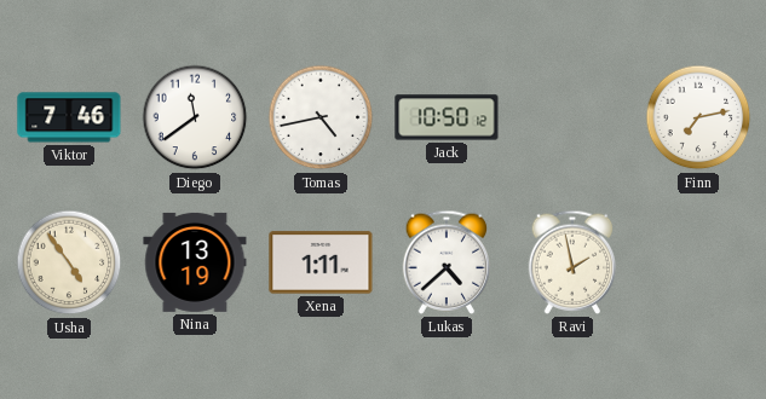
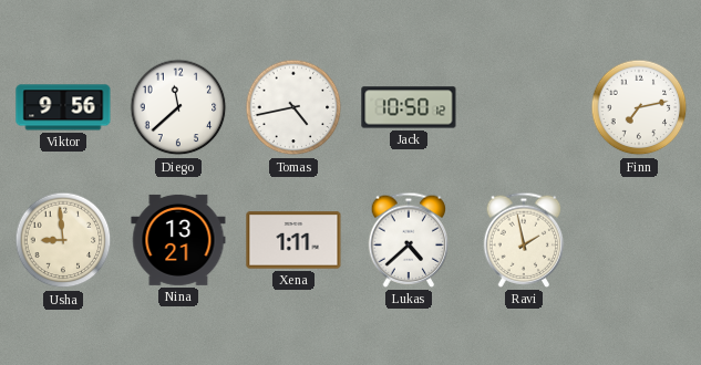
Viktor: 7:46 -> 9:56 (63, 107)
Diego: 11:39 -> 11:38 (178, 107)
Usha: 4:54 -> 8:59 (63, 240)
Nina: 13:19 -> 13:21 (178, 240)
